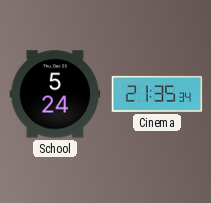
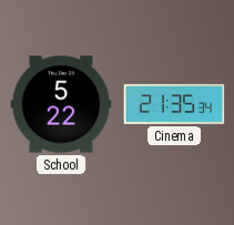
School: 5:24 -> 5:22 (61, 104)
